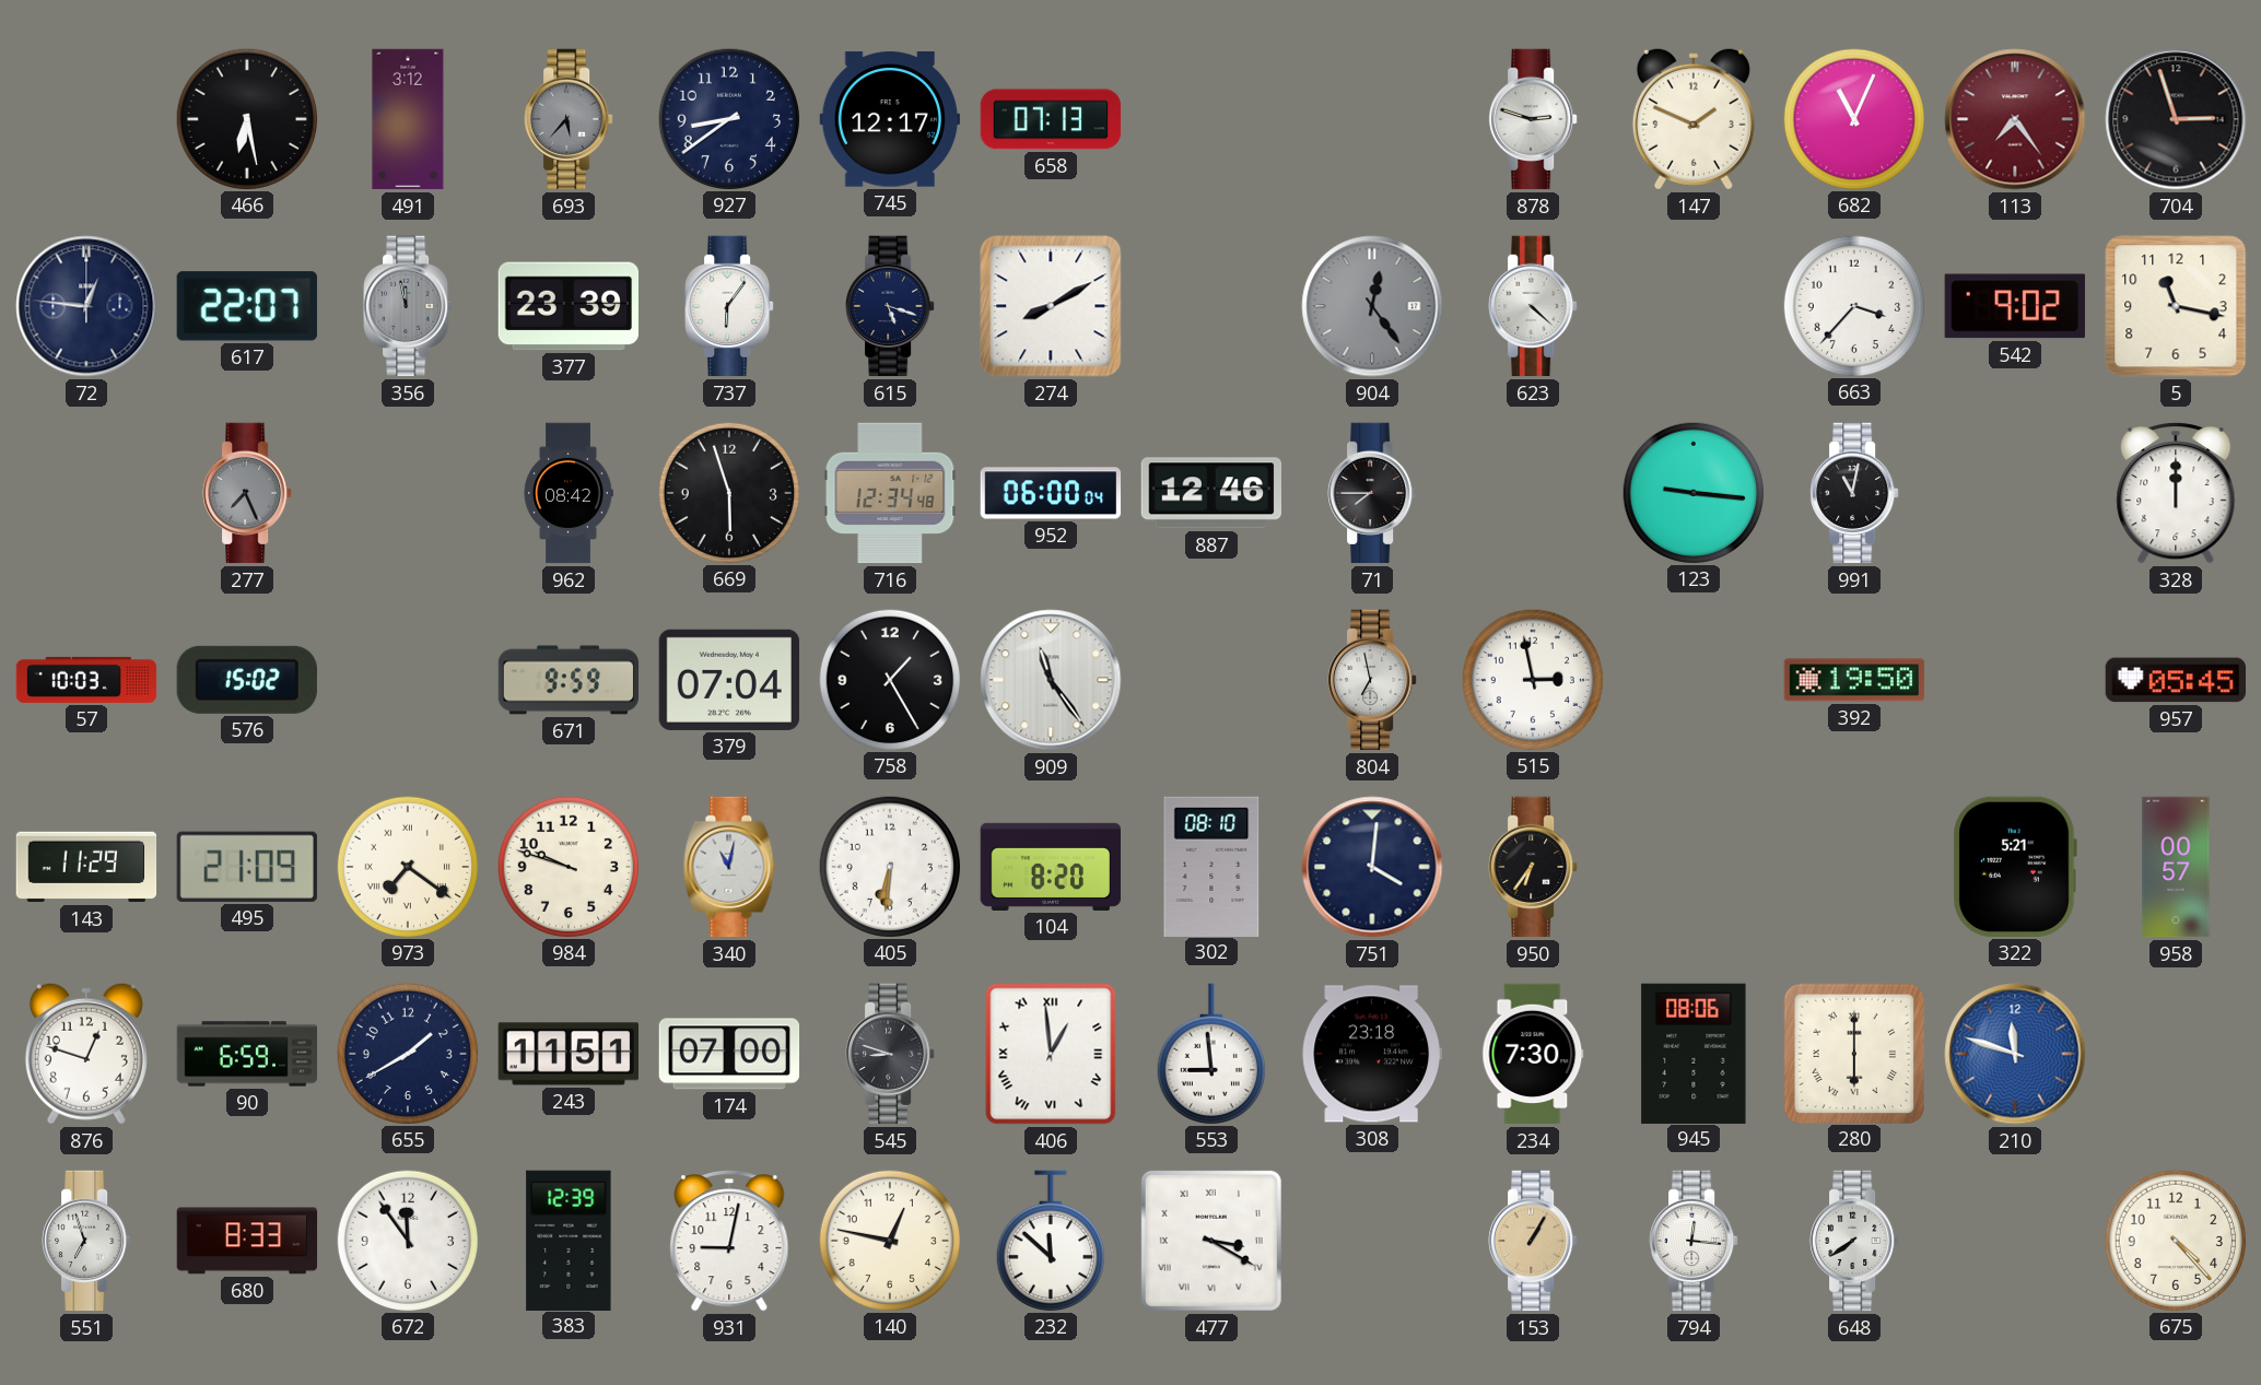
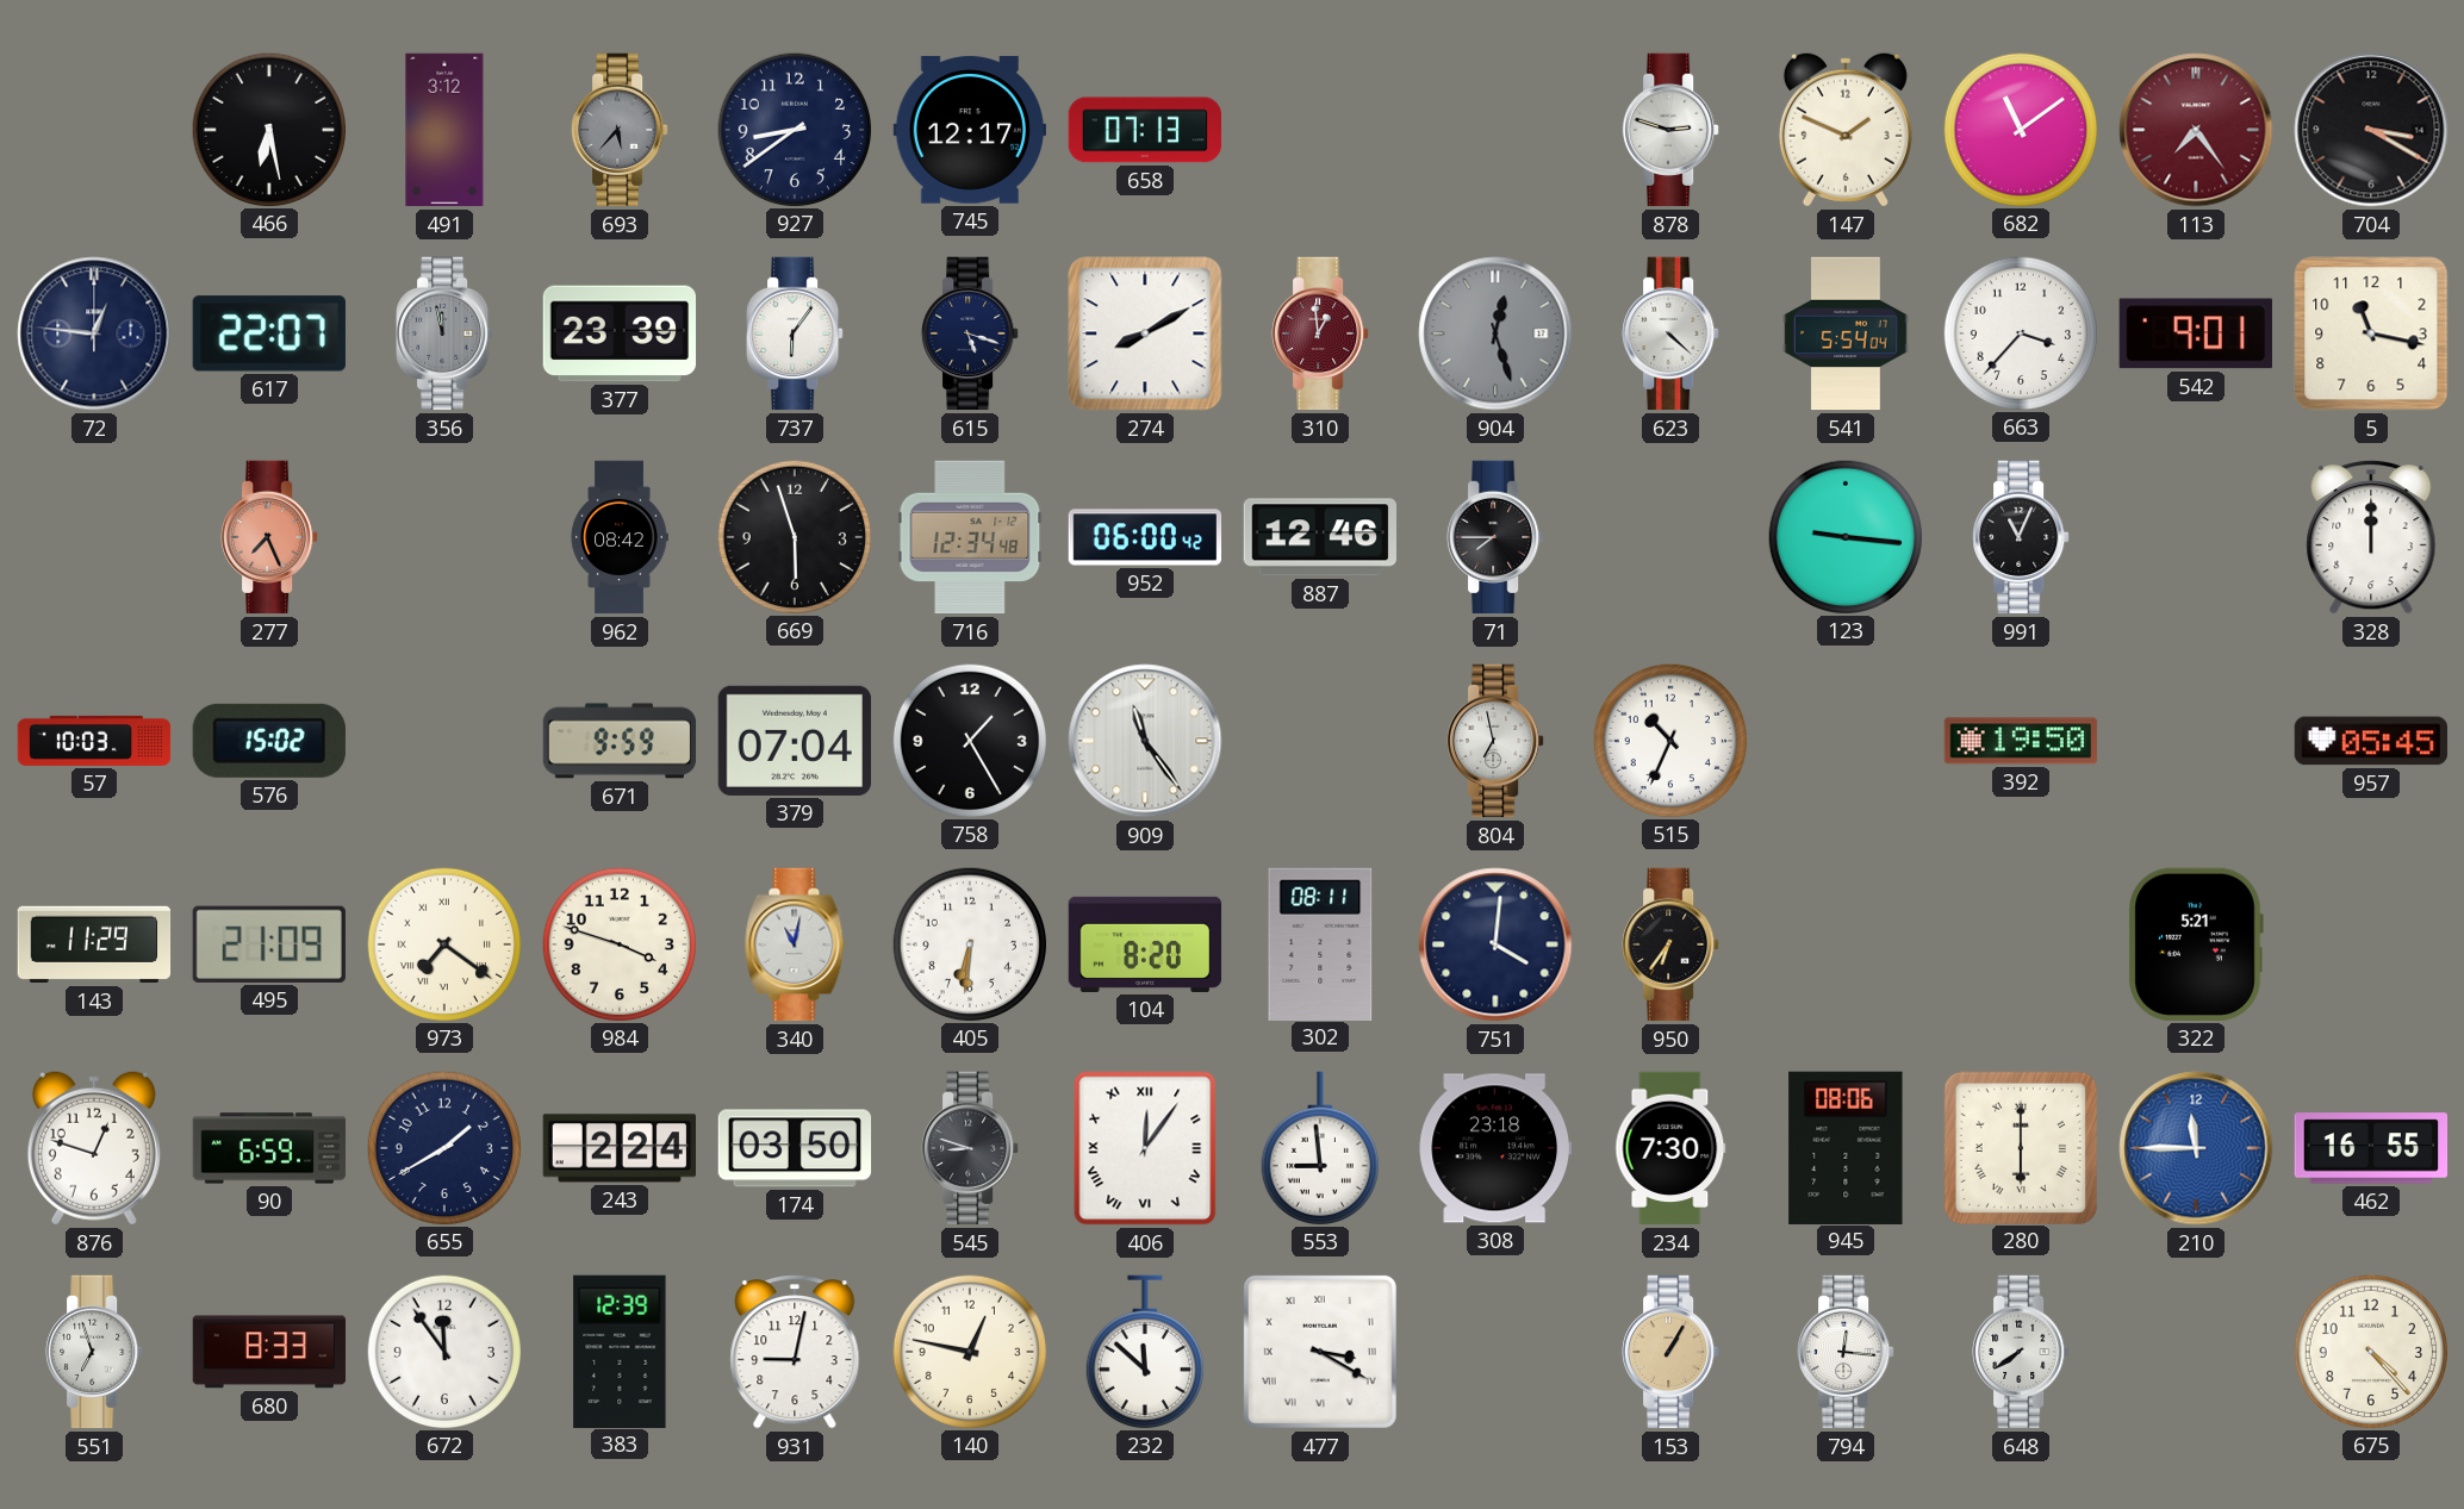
682: 11:04 -> 11:09 (2020, 129)
704: 2:57 -> 3:20 (2371, 130)
310: none -> 12:59 (1320, 333)
904: 12:24 -> 12:27 (1495, 333)
541: none -> 5:54 (1846, 333)
542: 9:02 -> 9:01 (2196, 333)
277 dial: grey -> salmon (269, 537)
952: 06:00:04 -> 06:00:42 (1145, 537)
991: 11:02 -> 11:04 (2021, 537)
515: 2:58 -> 10:34 (1669, 740)
984: 9:48 -> 3:48 (618, 943)
302: 08:10 -> 08:11 (1320, 943)
958: 00:57 -> none (2176, 867)
243: 11:51 -> 2:24 (618, 1148)
174: 07:00 -> 03:50 (795, 1148)
406: 12:59 -> 12:06 (1145, 1148)
210: 11:48 -> 11:45 (2196, 1148)
462: none -> 16:55 (2371, 1148)
